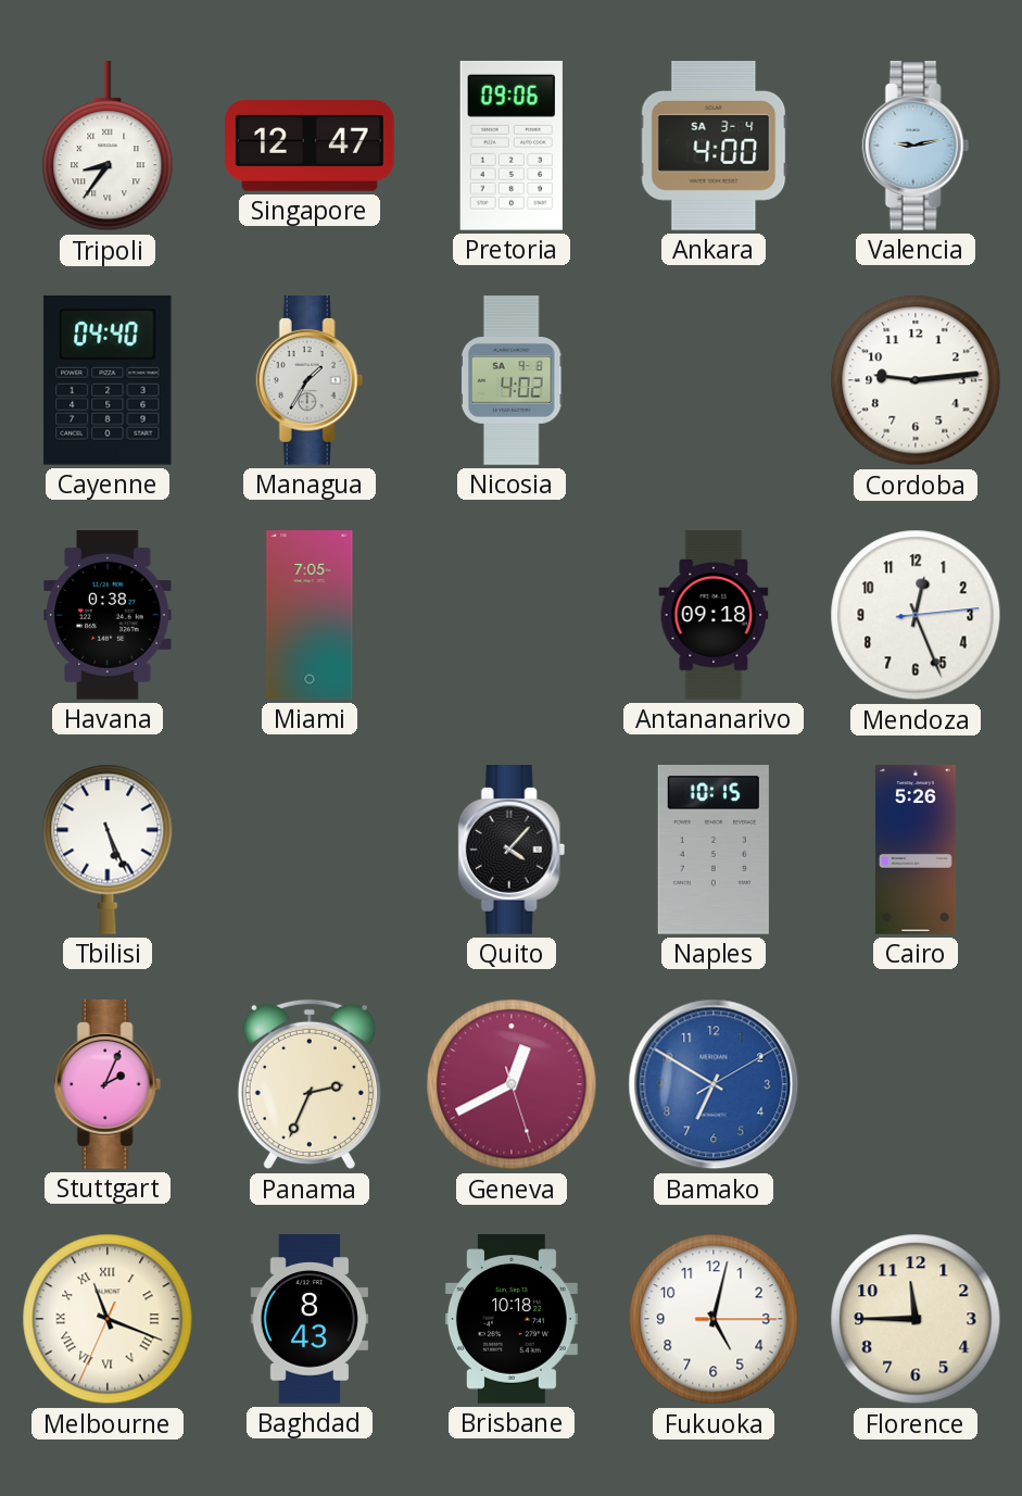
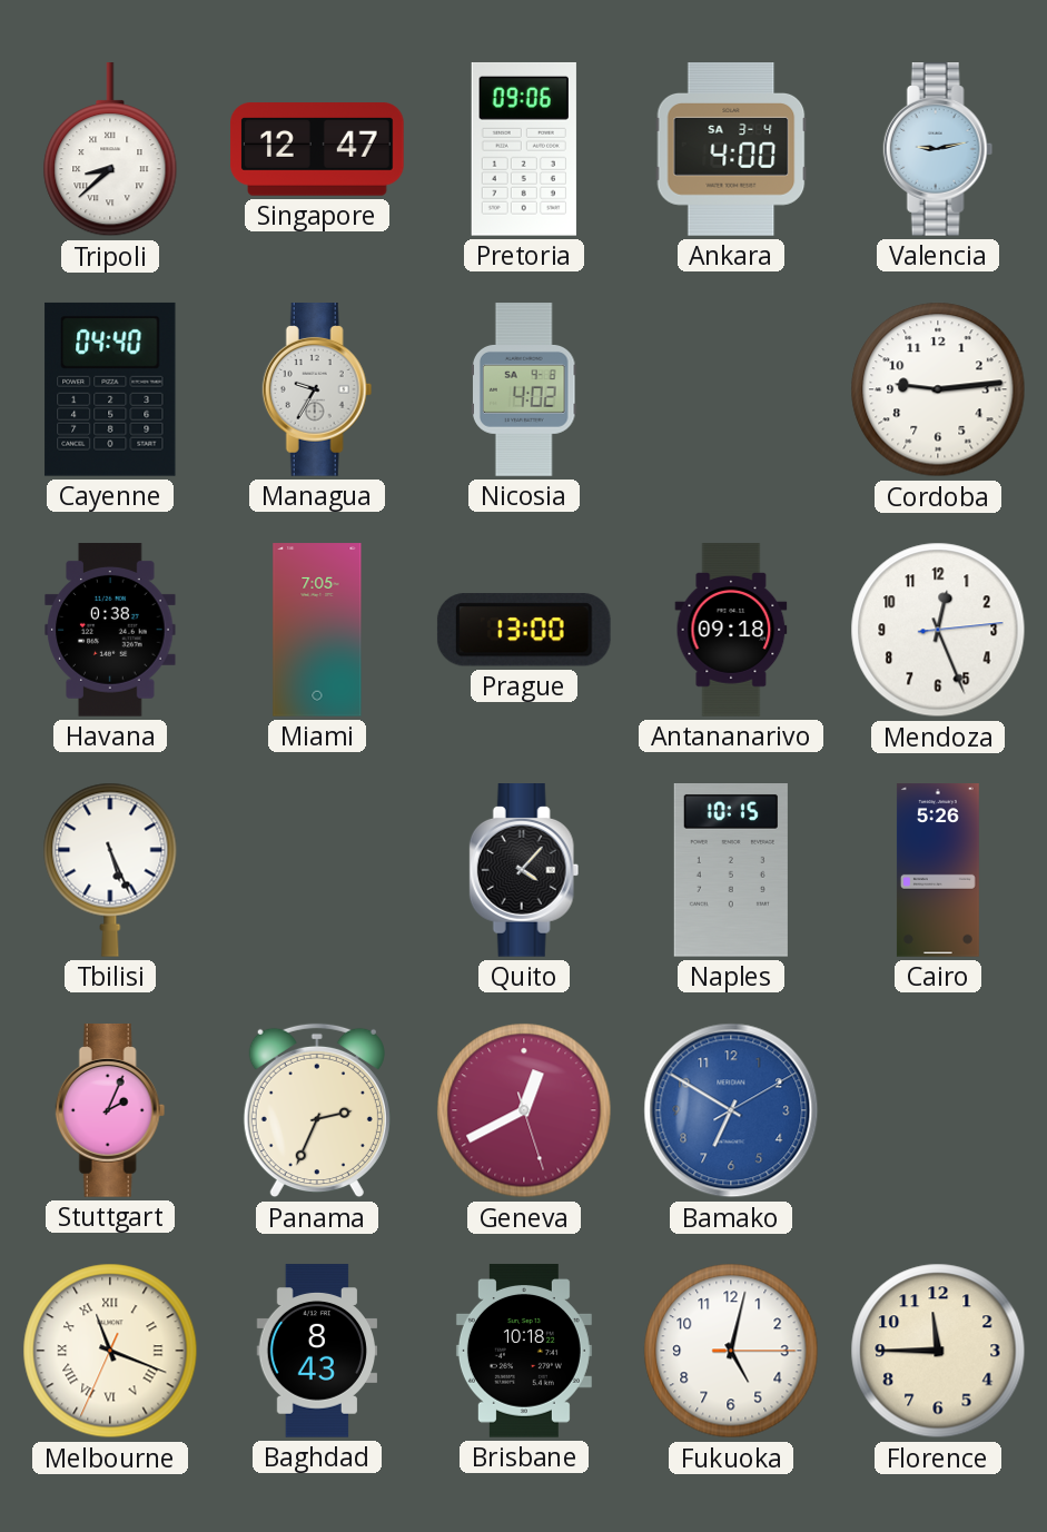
Tripoli: 8:36 -> 8:38 (110, 150)
Managua: 1:35 -> 9:35 (317, 389)
Prague: none -> 13:00 (524, 630)
